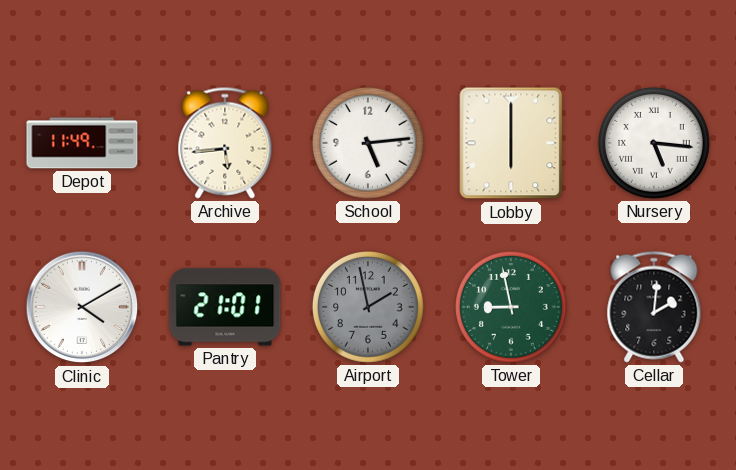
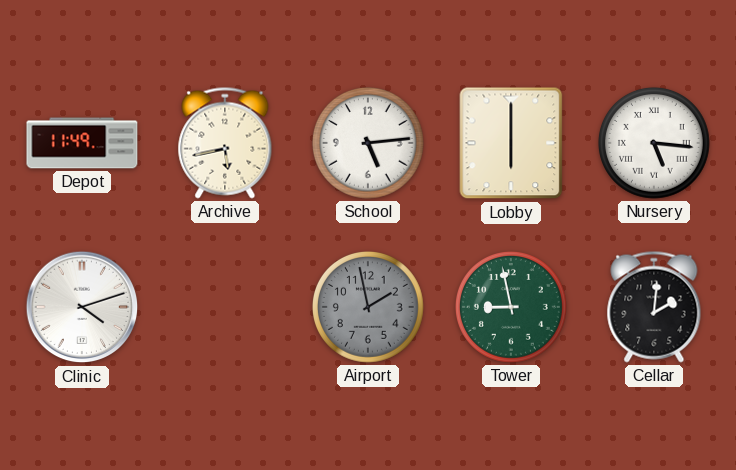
Archive: 5:44 -> 5:43 (225, 143)
Clinic: 4:10 -> 4:12 (82, 307)
Pantry: 21:01 -> none (225, 307)
